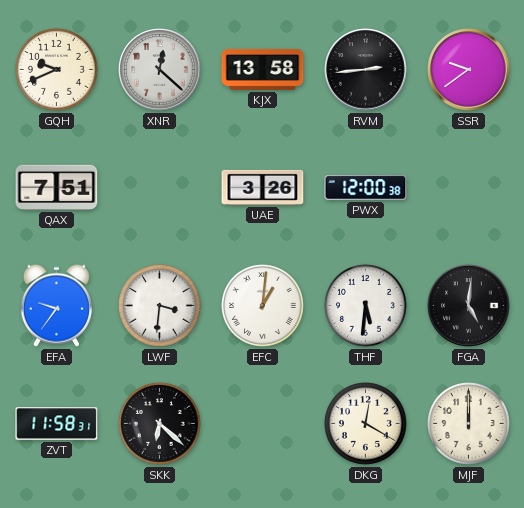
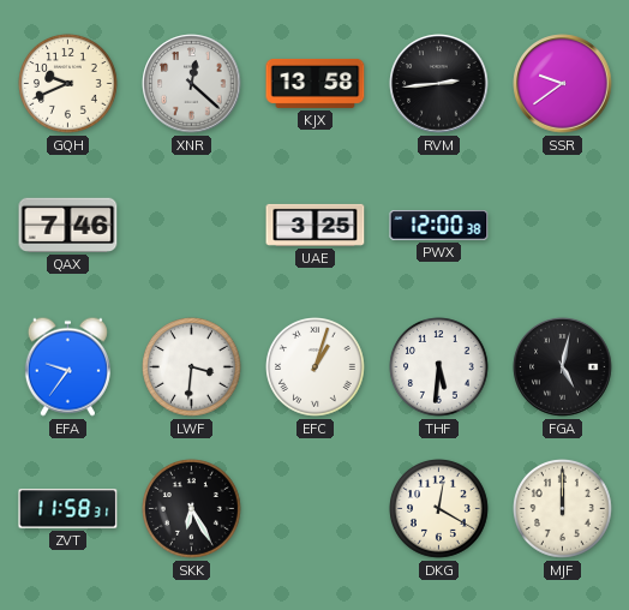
QAX: 7:51 -> 7:46 (68, 225)
UAE: 3:26 -> 3:25 (316, 225)
EFC: 1:01 -> 1:03 (316, 367)
FGA: 5:01 -> 5:02 (563, 367)
SKK: 6:22 -> 6:25 (192, 509)
